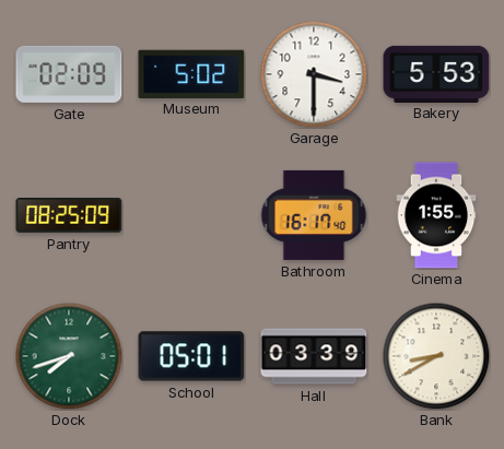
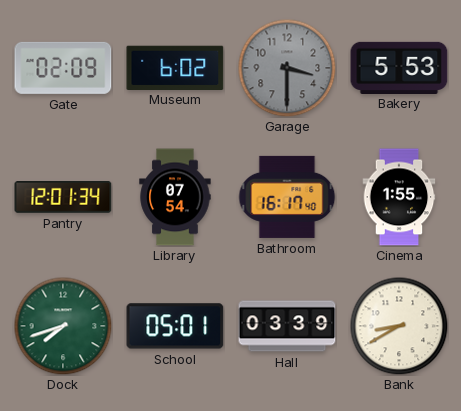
Museum: 5:02 -> 6:02 (175, 67)
Garage dial: white -> grey (287, 68)
Pantry: 08:25 -> 12:01 (63, 198)
Library: none -> 07:54 (175, 197)
